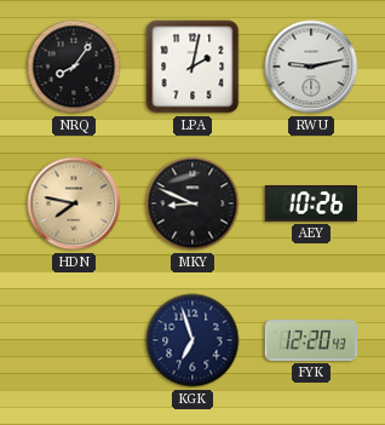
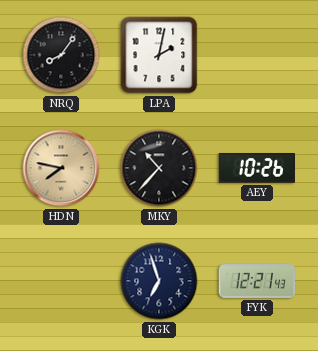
RWU: 9:13 -> none (311, 67)
MKY: 8:49 -> 10:37 (159, 168)
FYK: 12:20 -> 12:21 (256, 281)
